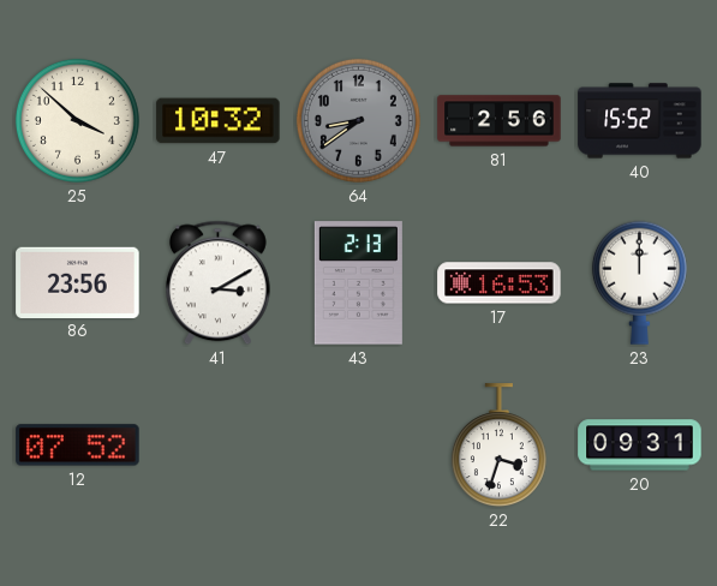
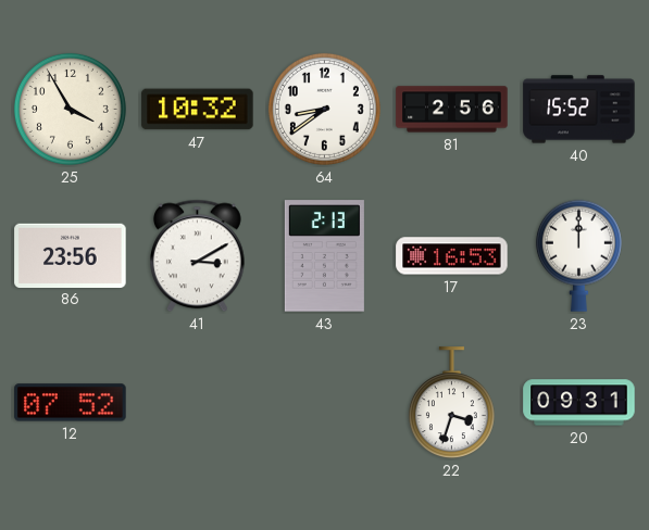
25: 3:52 -> 3:55 (70, 109)
64 dial: grey -> white (324, 109)
